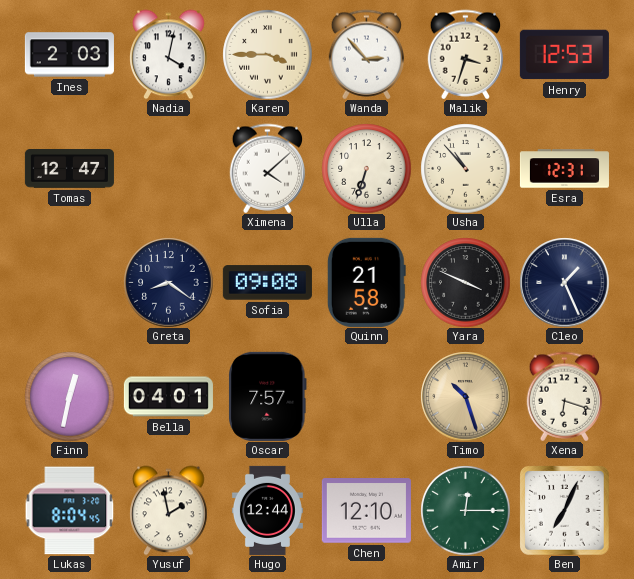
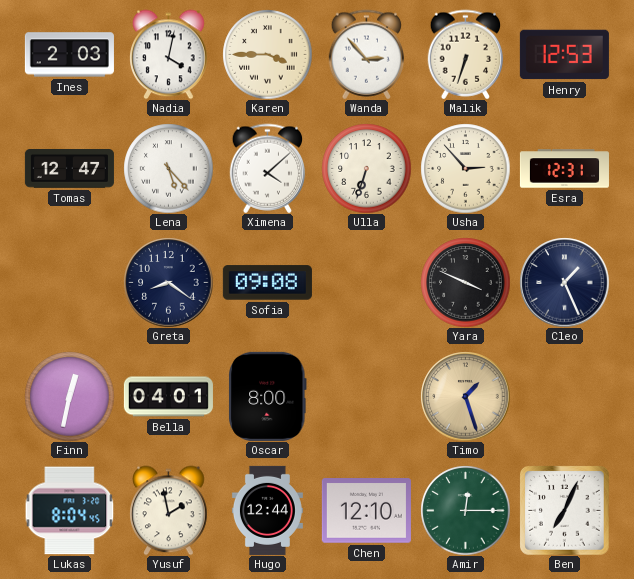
Malik: 3:33 -> 6:33 (466, 54)
Lena: none -> 5:23 (168, 168)
Usha: 10:53 -> 2:53 (465, 168)
Quinn: 21:58 -> none (366, 282)
Oscar: 7:57 -> 8:00 (268, 396)
Timo: 10:27 -> 1:27 (465, 396)
Xena: 6:18 -> none (565, 396)
